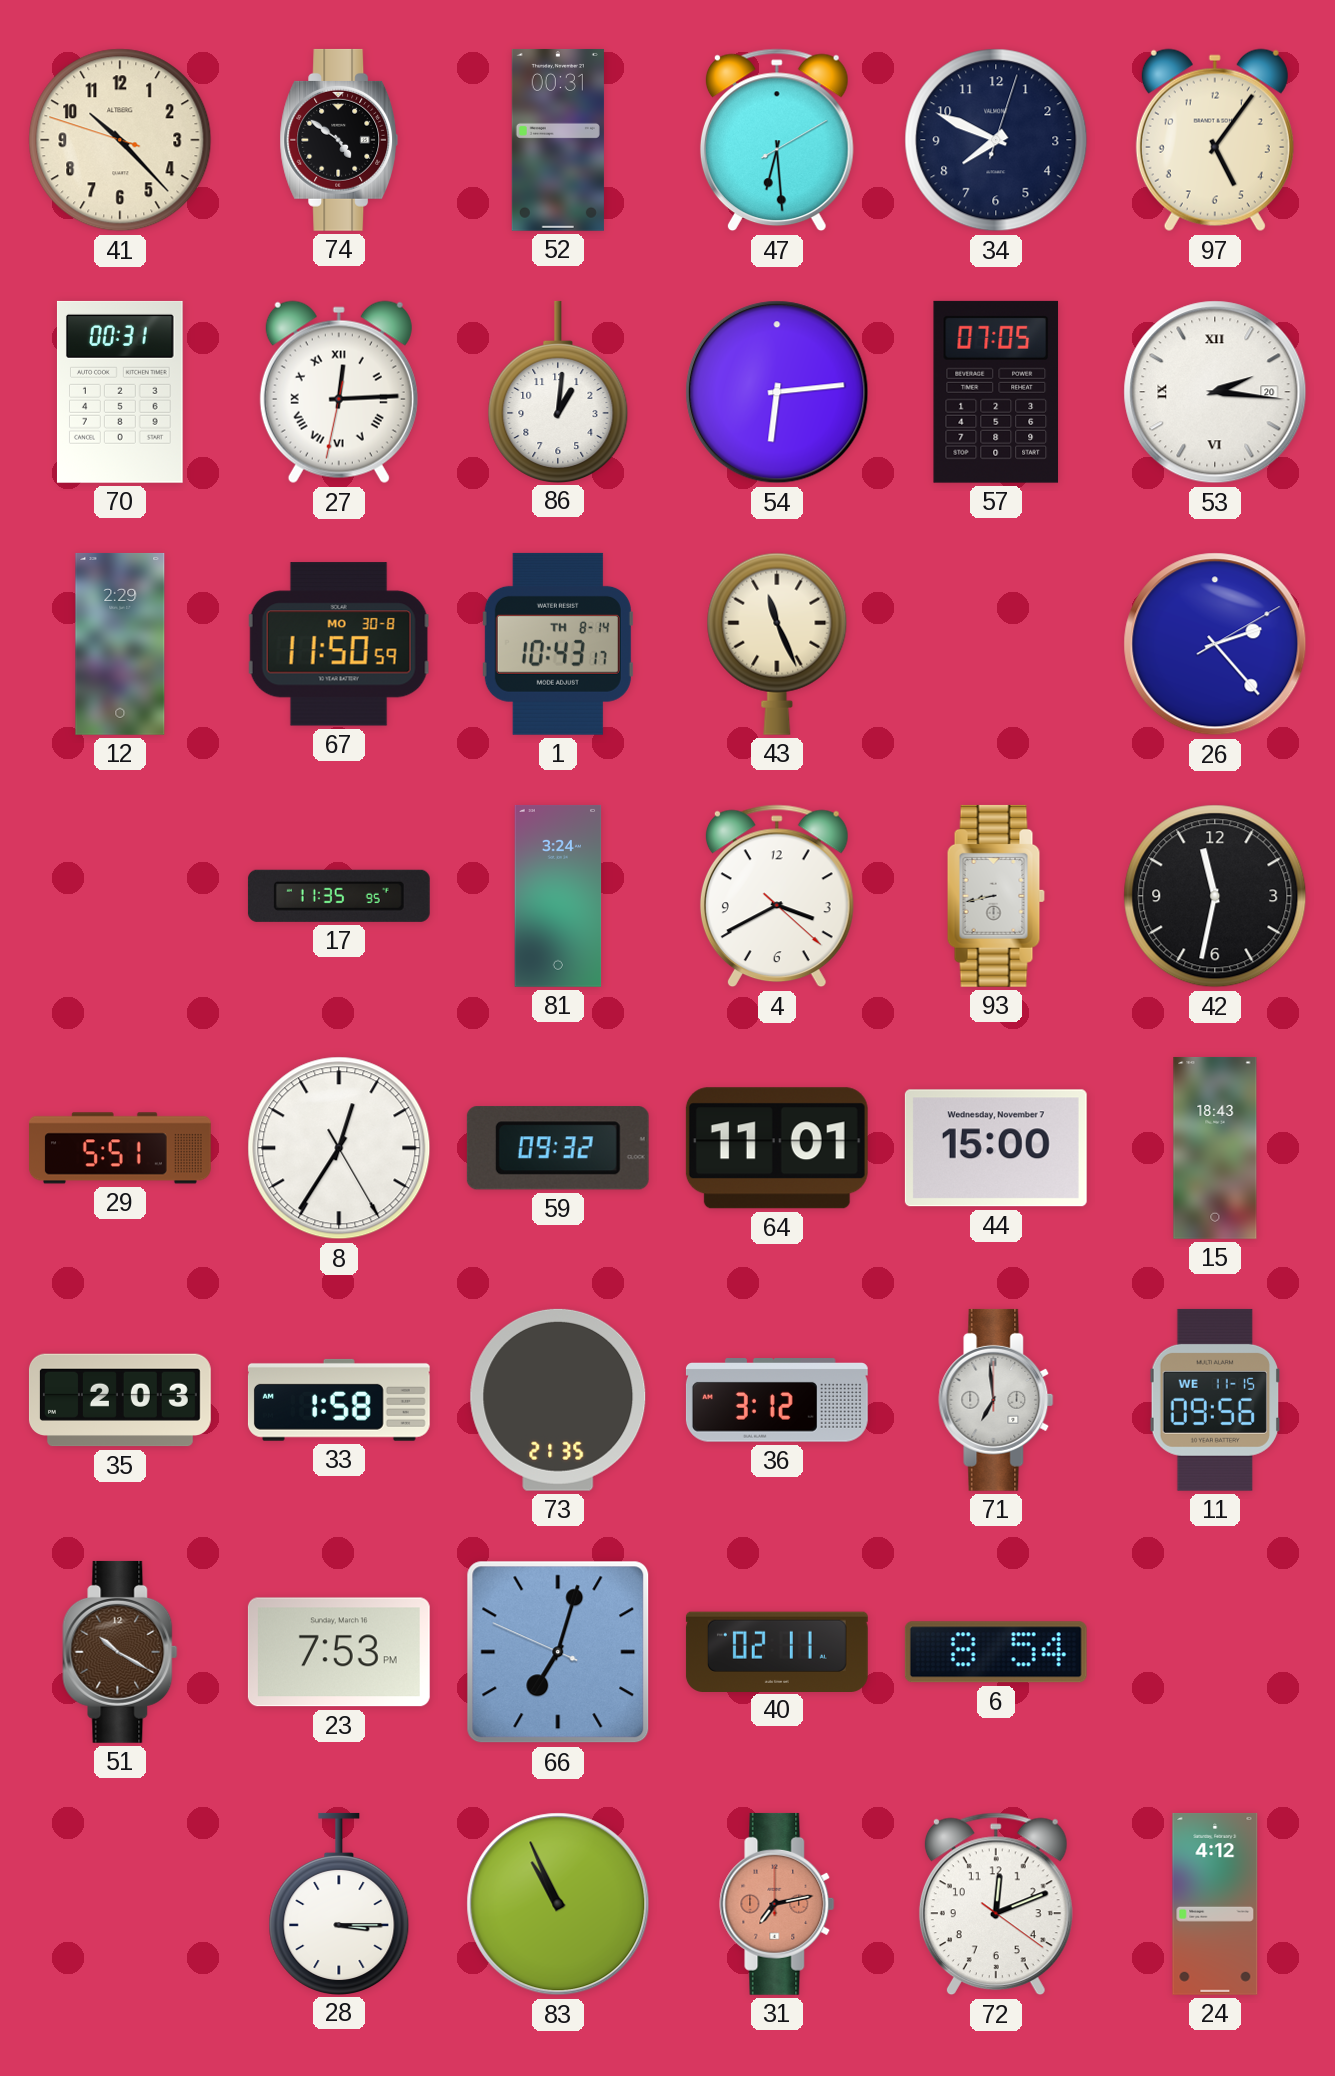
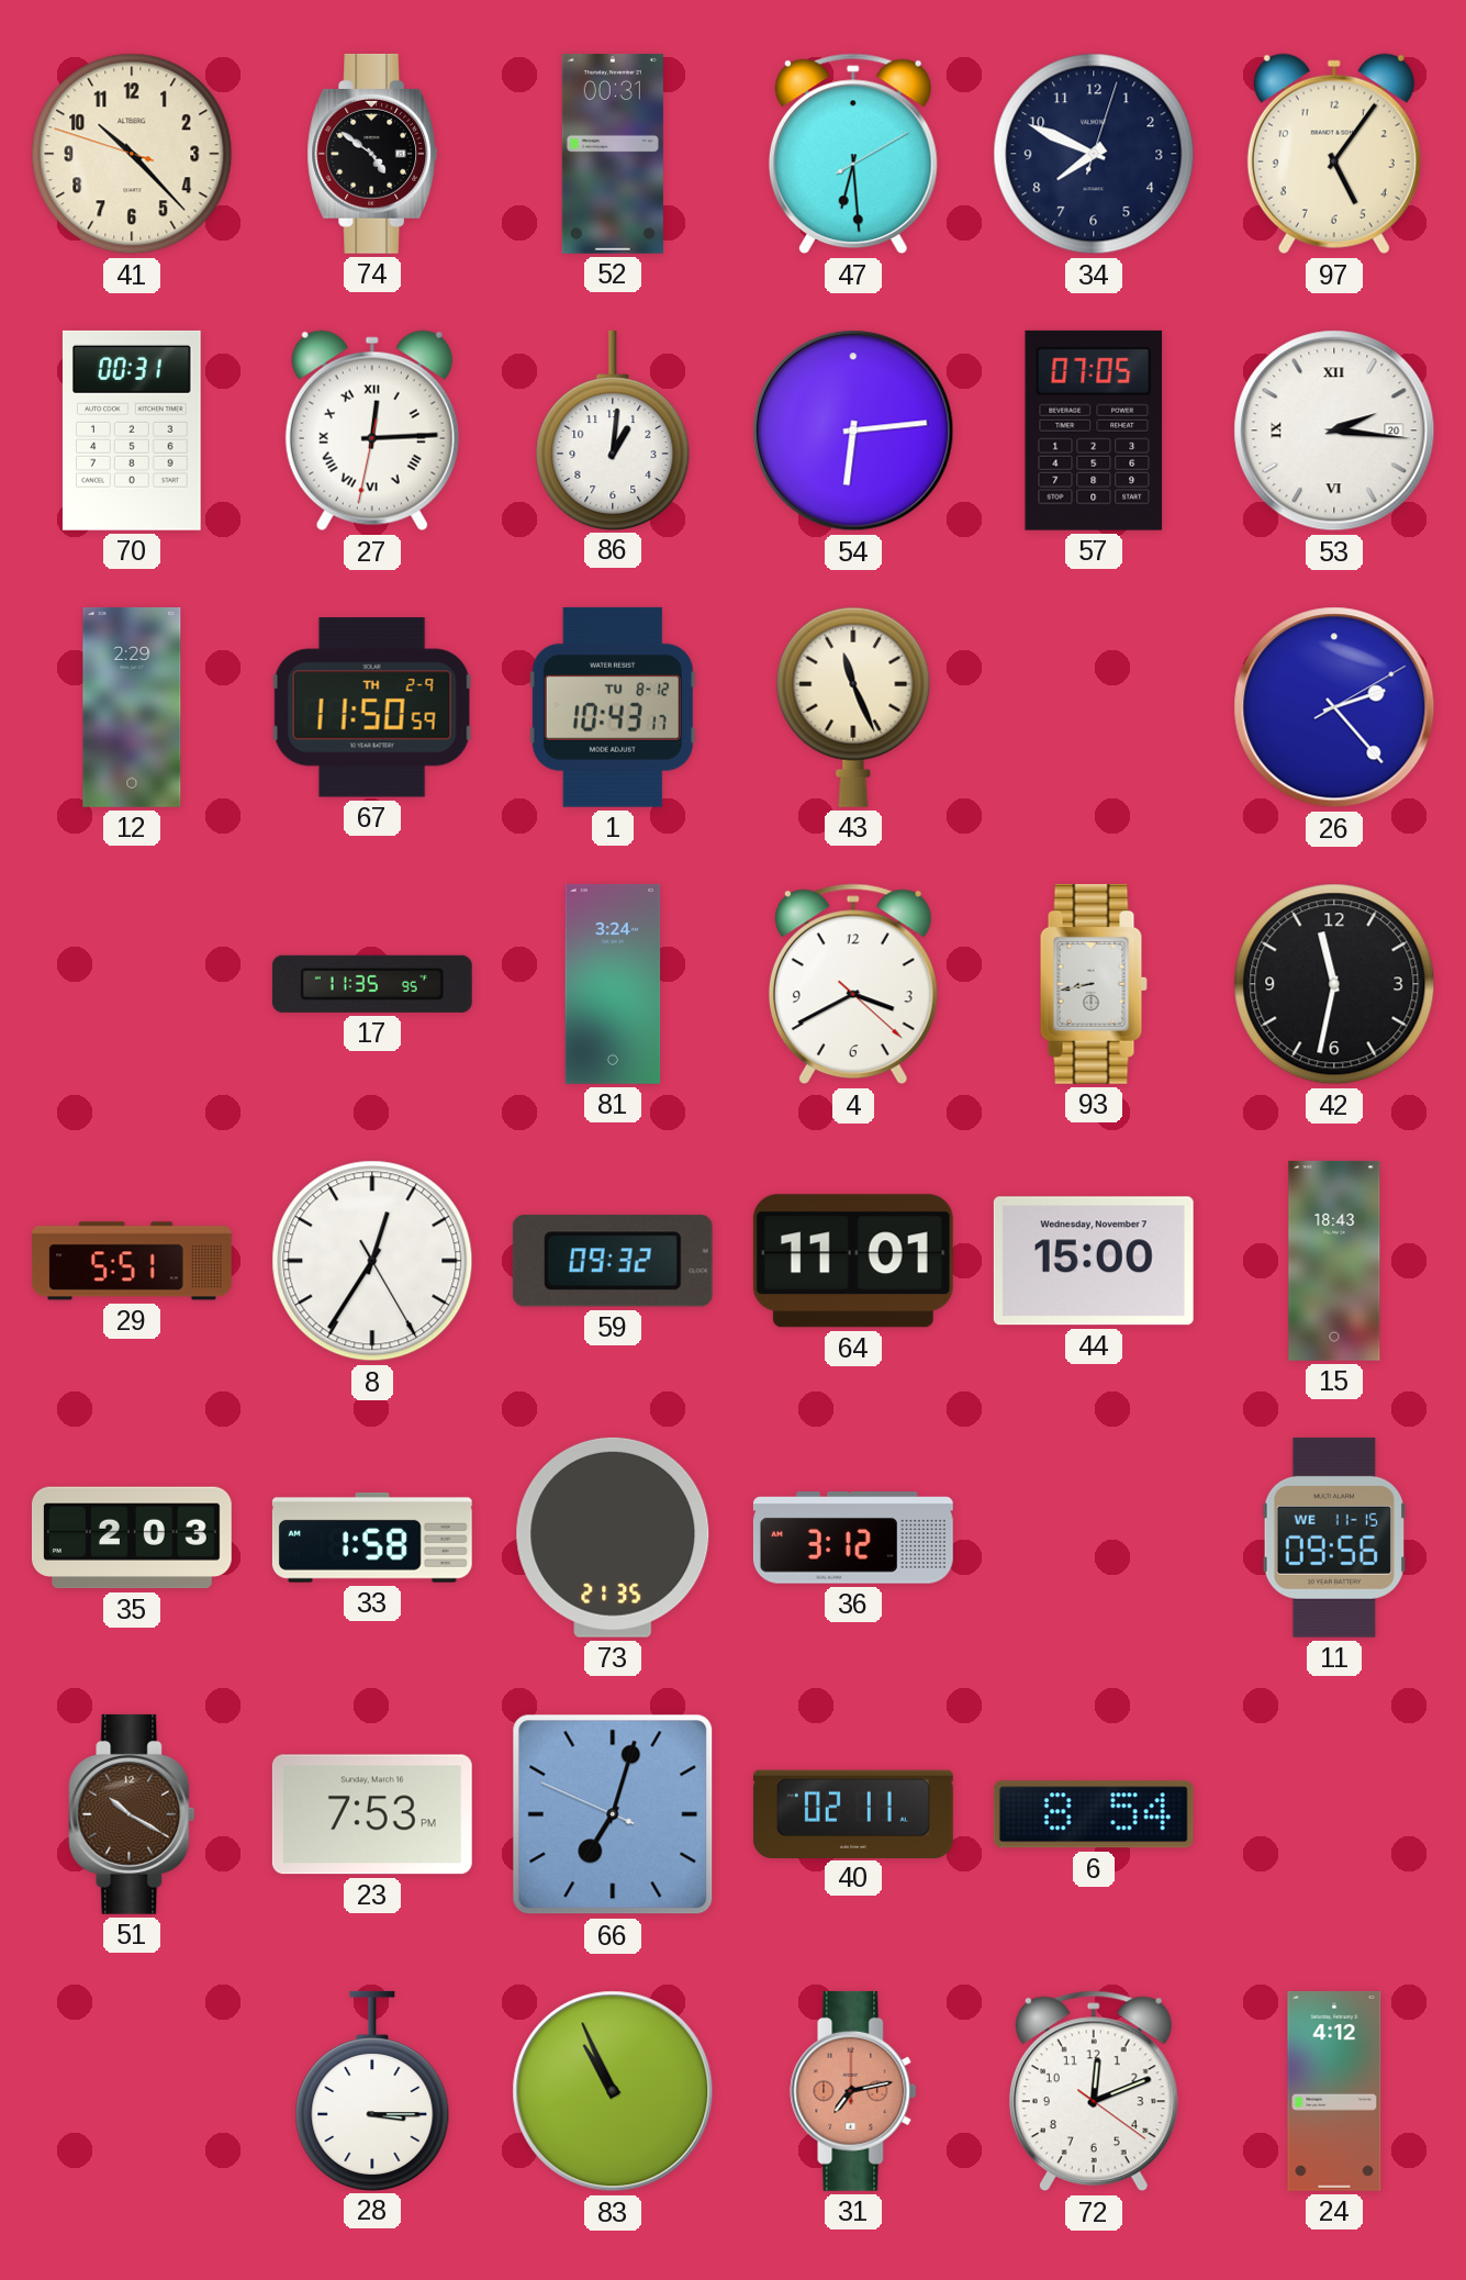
67 date: MO 30-8 -> TH 2-9 (372, 707)
1 date: TH 8-14 -> TU 8-12 (613, 707)
71: 6:59 -> none (996, 1400)
